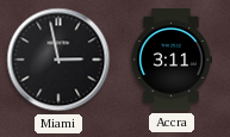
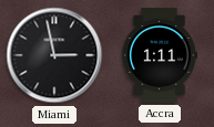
Accra: 3:11 -> 1:11 (159, 55)
